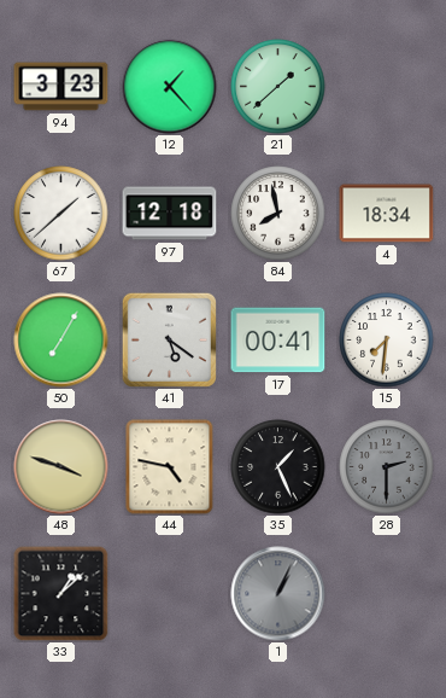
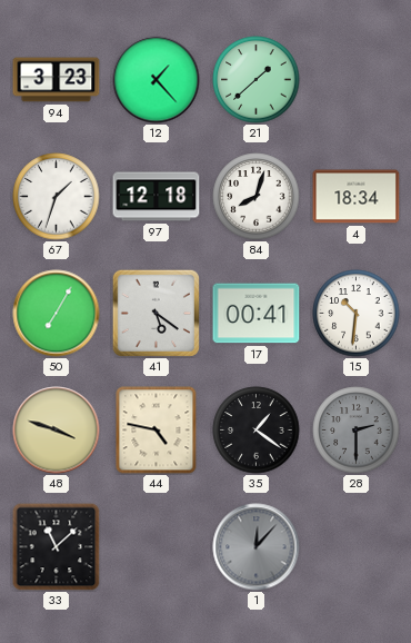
67: 1:38 -> 1:33 (57, 197)
84: 7:58 -> 8:03 (257, 197)
15: 7:31 -> 10:31 (357, 314)
35: 1:26 -> 1:21 (257, 431)
33: 1:08 -> 11:08 (57, 547)
1: 1:04 -> 12:07 (257, 547)
